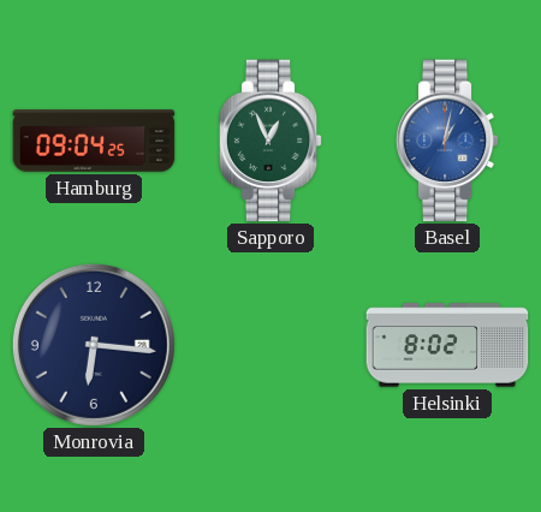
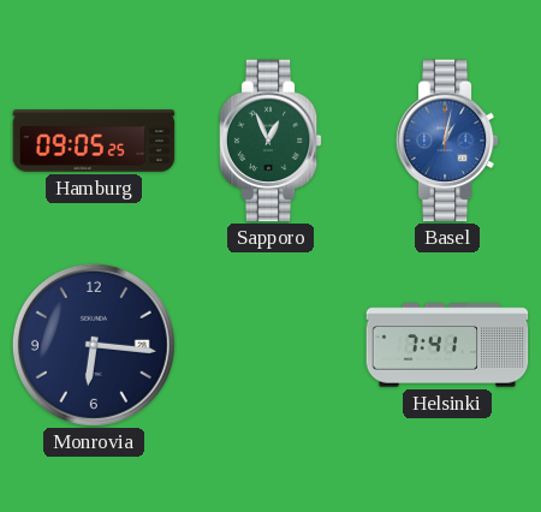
Hamburg: 09:04 -> 09:05 (94, 141)
Helsinki: 8:02 -> 7:41 (447, 345)
